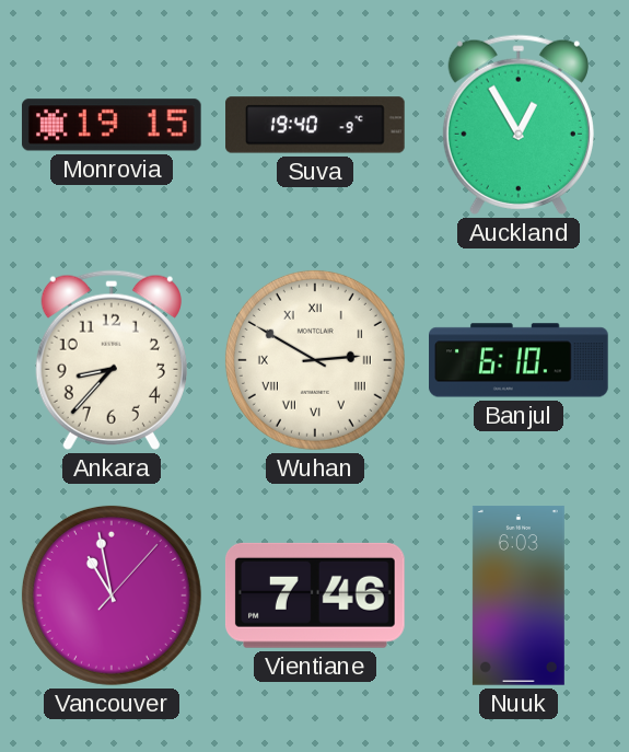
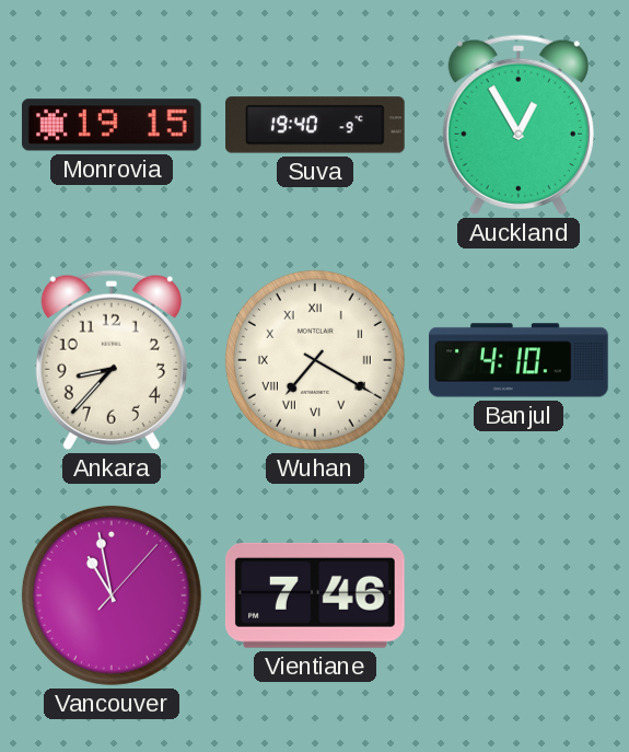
Wuhan: 2:50 -> 7:20 (315, 360)
Banjul: 6:10 -> 4:10 (519, 360)
Nuuk: 6:03 -> none (519, 595)
